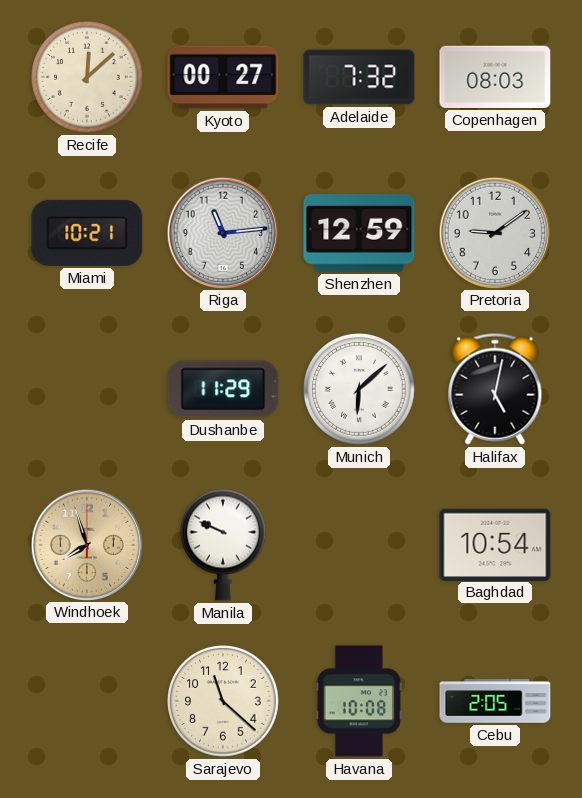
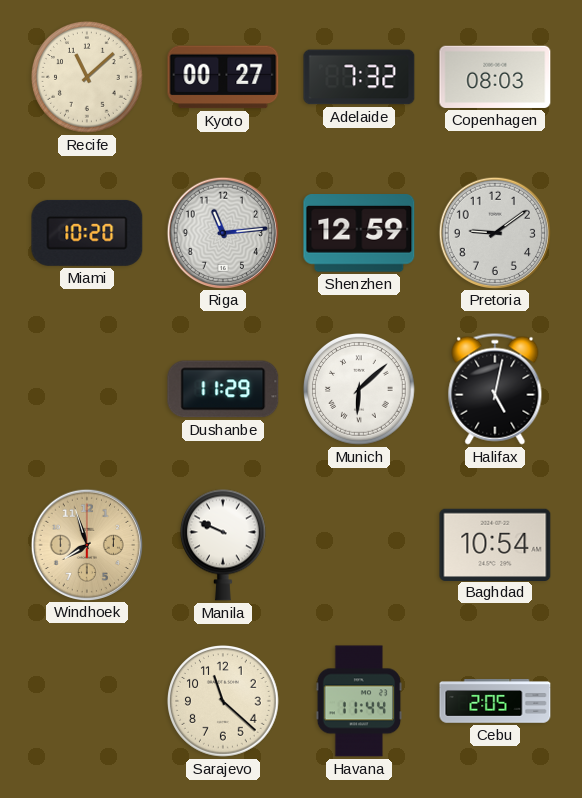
Recife: 12:08 -> 11:08 (88, 78)
Miami: 10:21 -> 10:20 (87, 233)
Havana: 10:08 -> 11:44 (359, 701)
